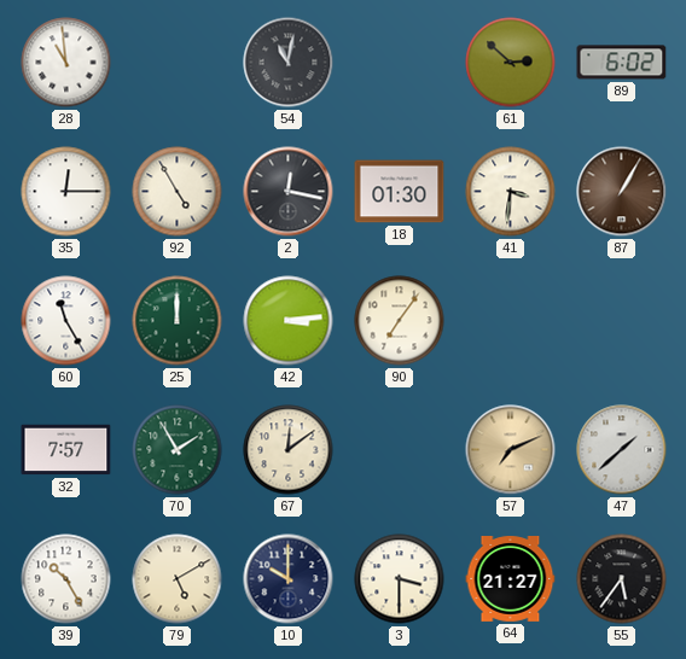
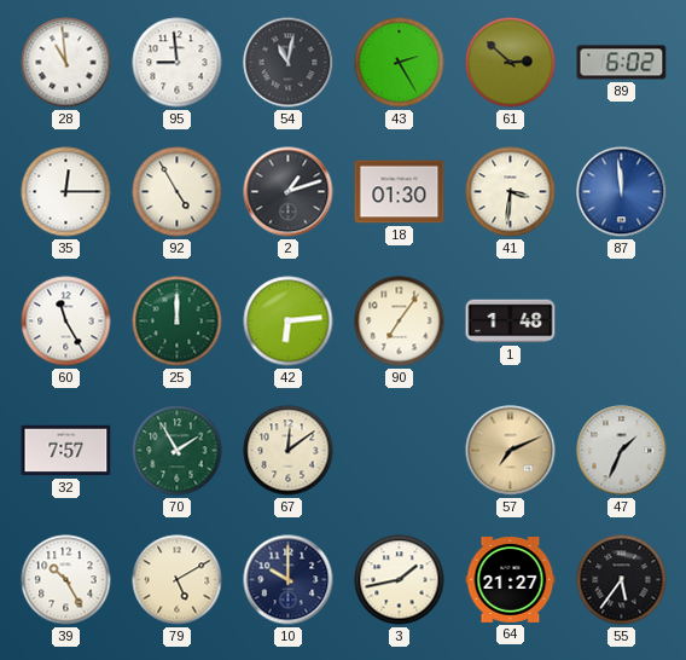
95: none -> 8:59 (178, 63)
43: none -> 2:25 (400, 63)
2: 12:17 -> 1:12 (289, 192)
87: 1:05 -> 11:59 (622, 192)
87 dial: brown -> blue (622, 192)
42: 3:14 -> 6:14 (289, 322)
1: none -> 1:48 (511, 322)
47: 1:38 -> 1:34 (622, 451)
3: 3:30 -> 1:43 (400, 580)
